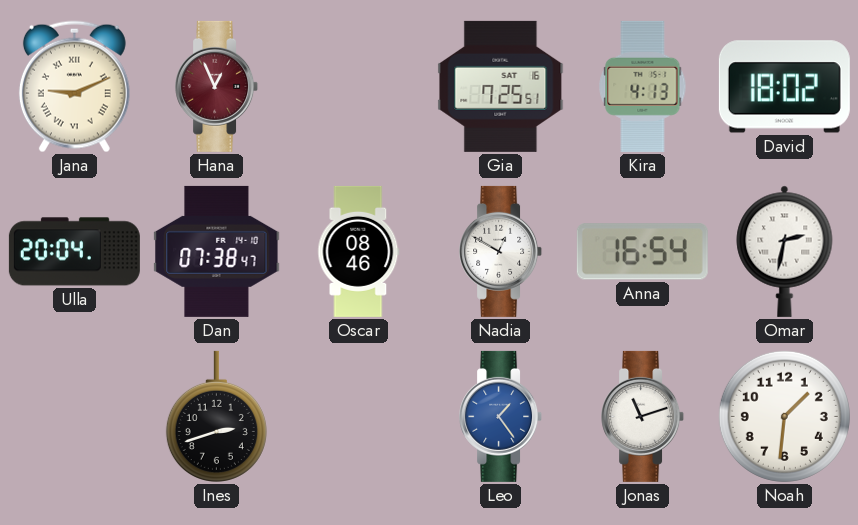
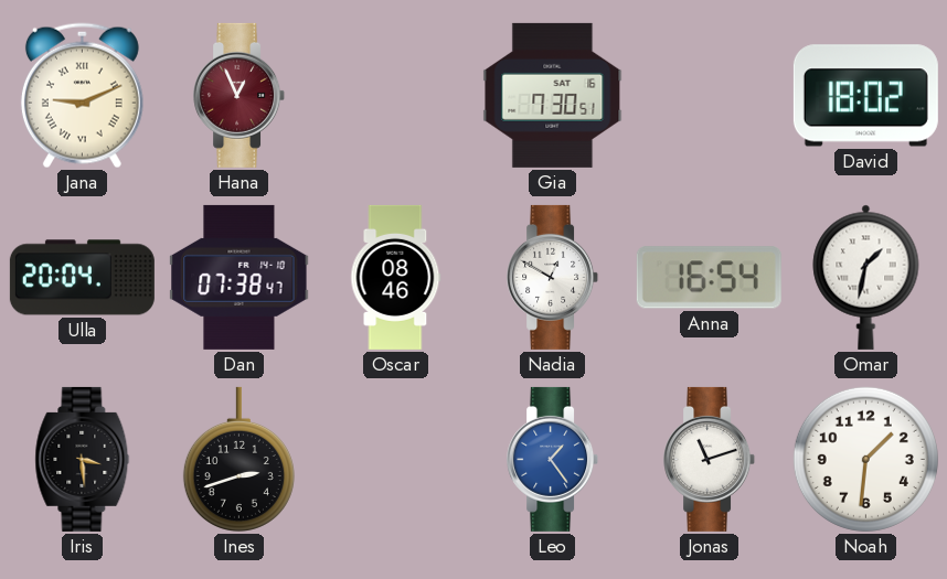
Gia: 7:25 -> 7:30 (553, 95)
Kira: 4:13 -> none (643, 86)
Omar: 2:32 -> 1:32 (866, 277)
Iris: none -> 3:29 (83, 459)
